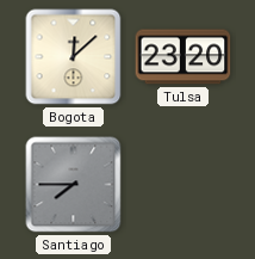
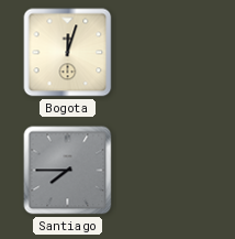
Bogota: 12:08 -> 12:03 (68, 53)
Tulsa: 23:20 -> none (184, 57)
